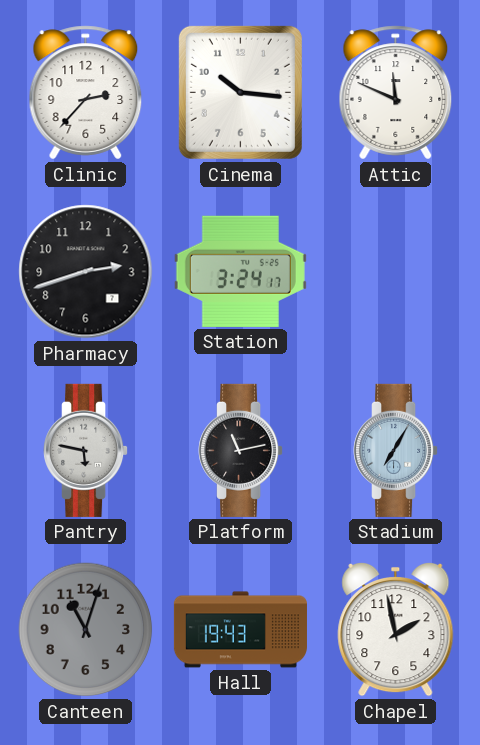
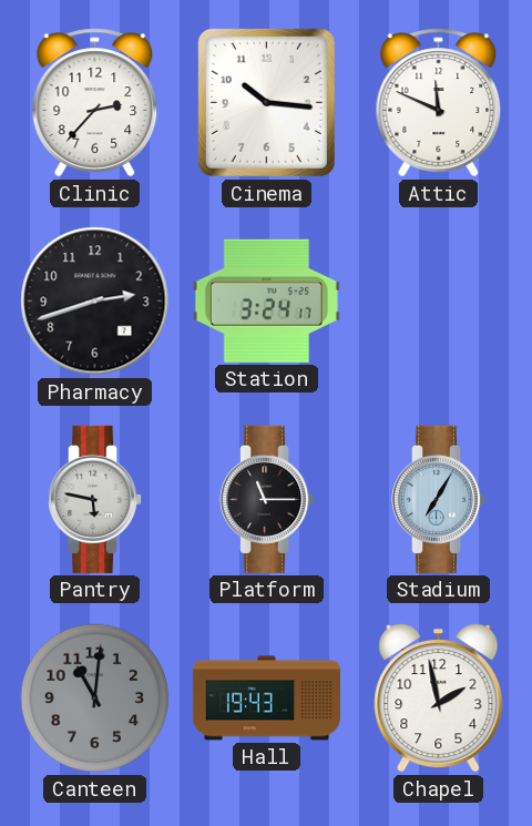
Platform: 11:13 -> 11:15 (267, 499)
Canteen: 11:03 -> 11:01 (95, 698)
